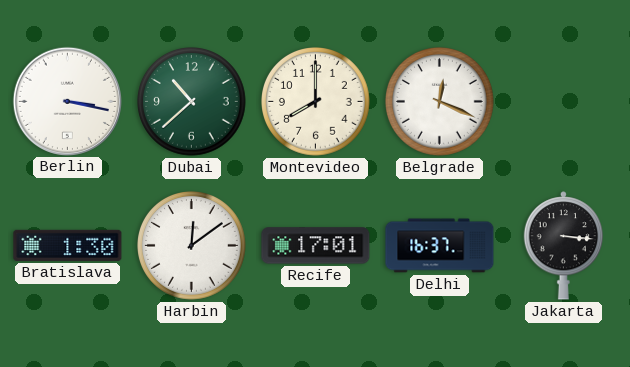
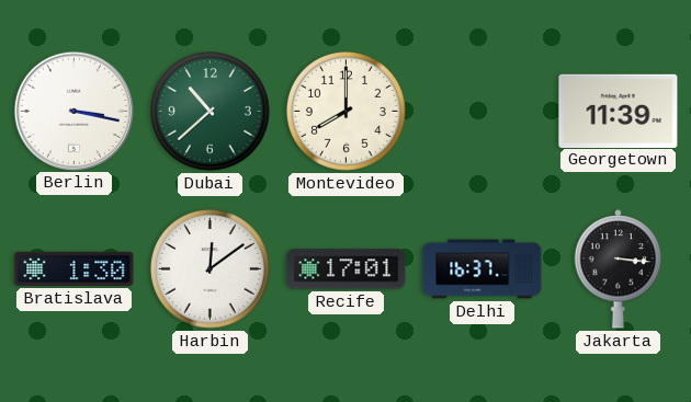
Belgrade: 12:19 -> none (440, 102)
Georgetown: none -> 11:39 (619, 111)
